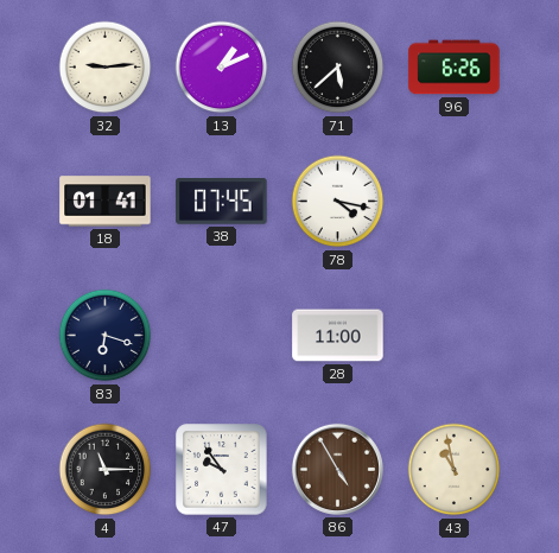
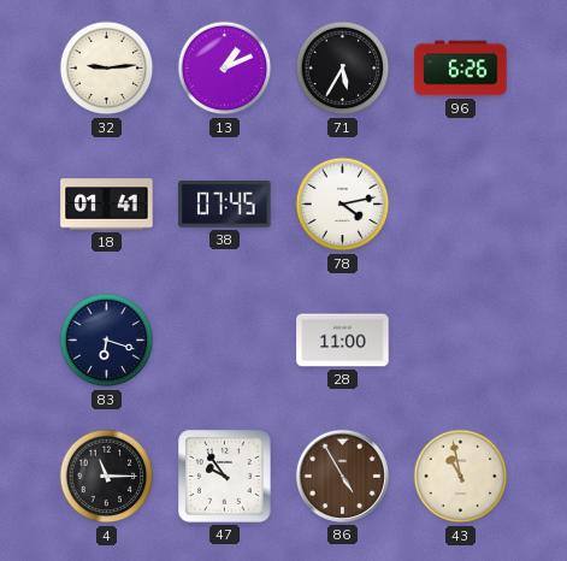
71: 5:38 -> 5:35 (343, 69)
78: 4:17 -> 4:13 (343, 205)
